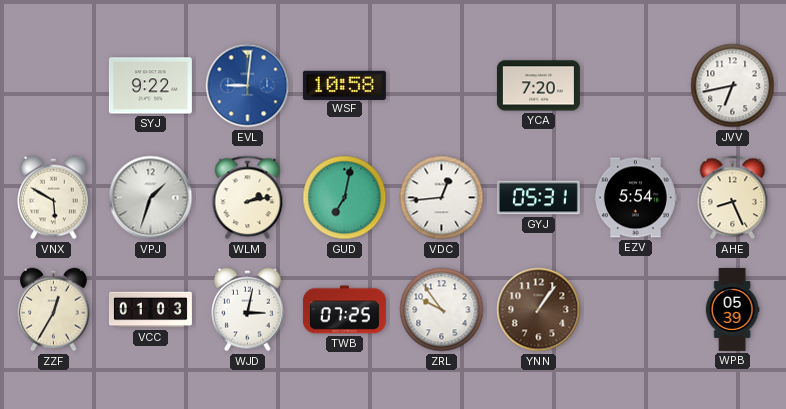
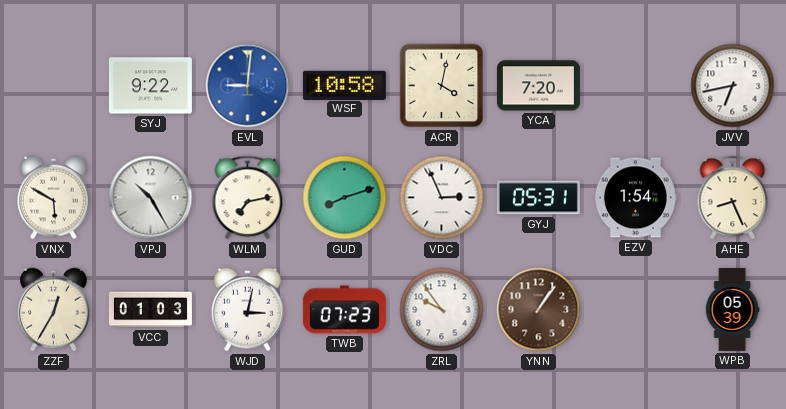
ACR: none -> 4:02 (442, 86)
VPJ: 1:33 -> 10:25 (151, 198)
WLM: 2:13 -> 7:13 (248, 198)
GUD: 7:02 -> 8:12 (345, 198)
VDC: 12:44 -> 2:56 (442, 198)
EZV: 5:54 -> 1:54 (635, 198)
TWB: 07:25 -> 07:23 (344, 310)
